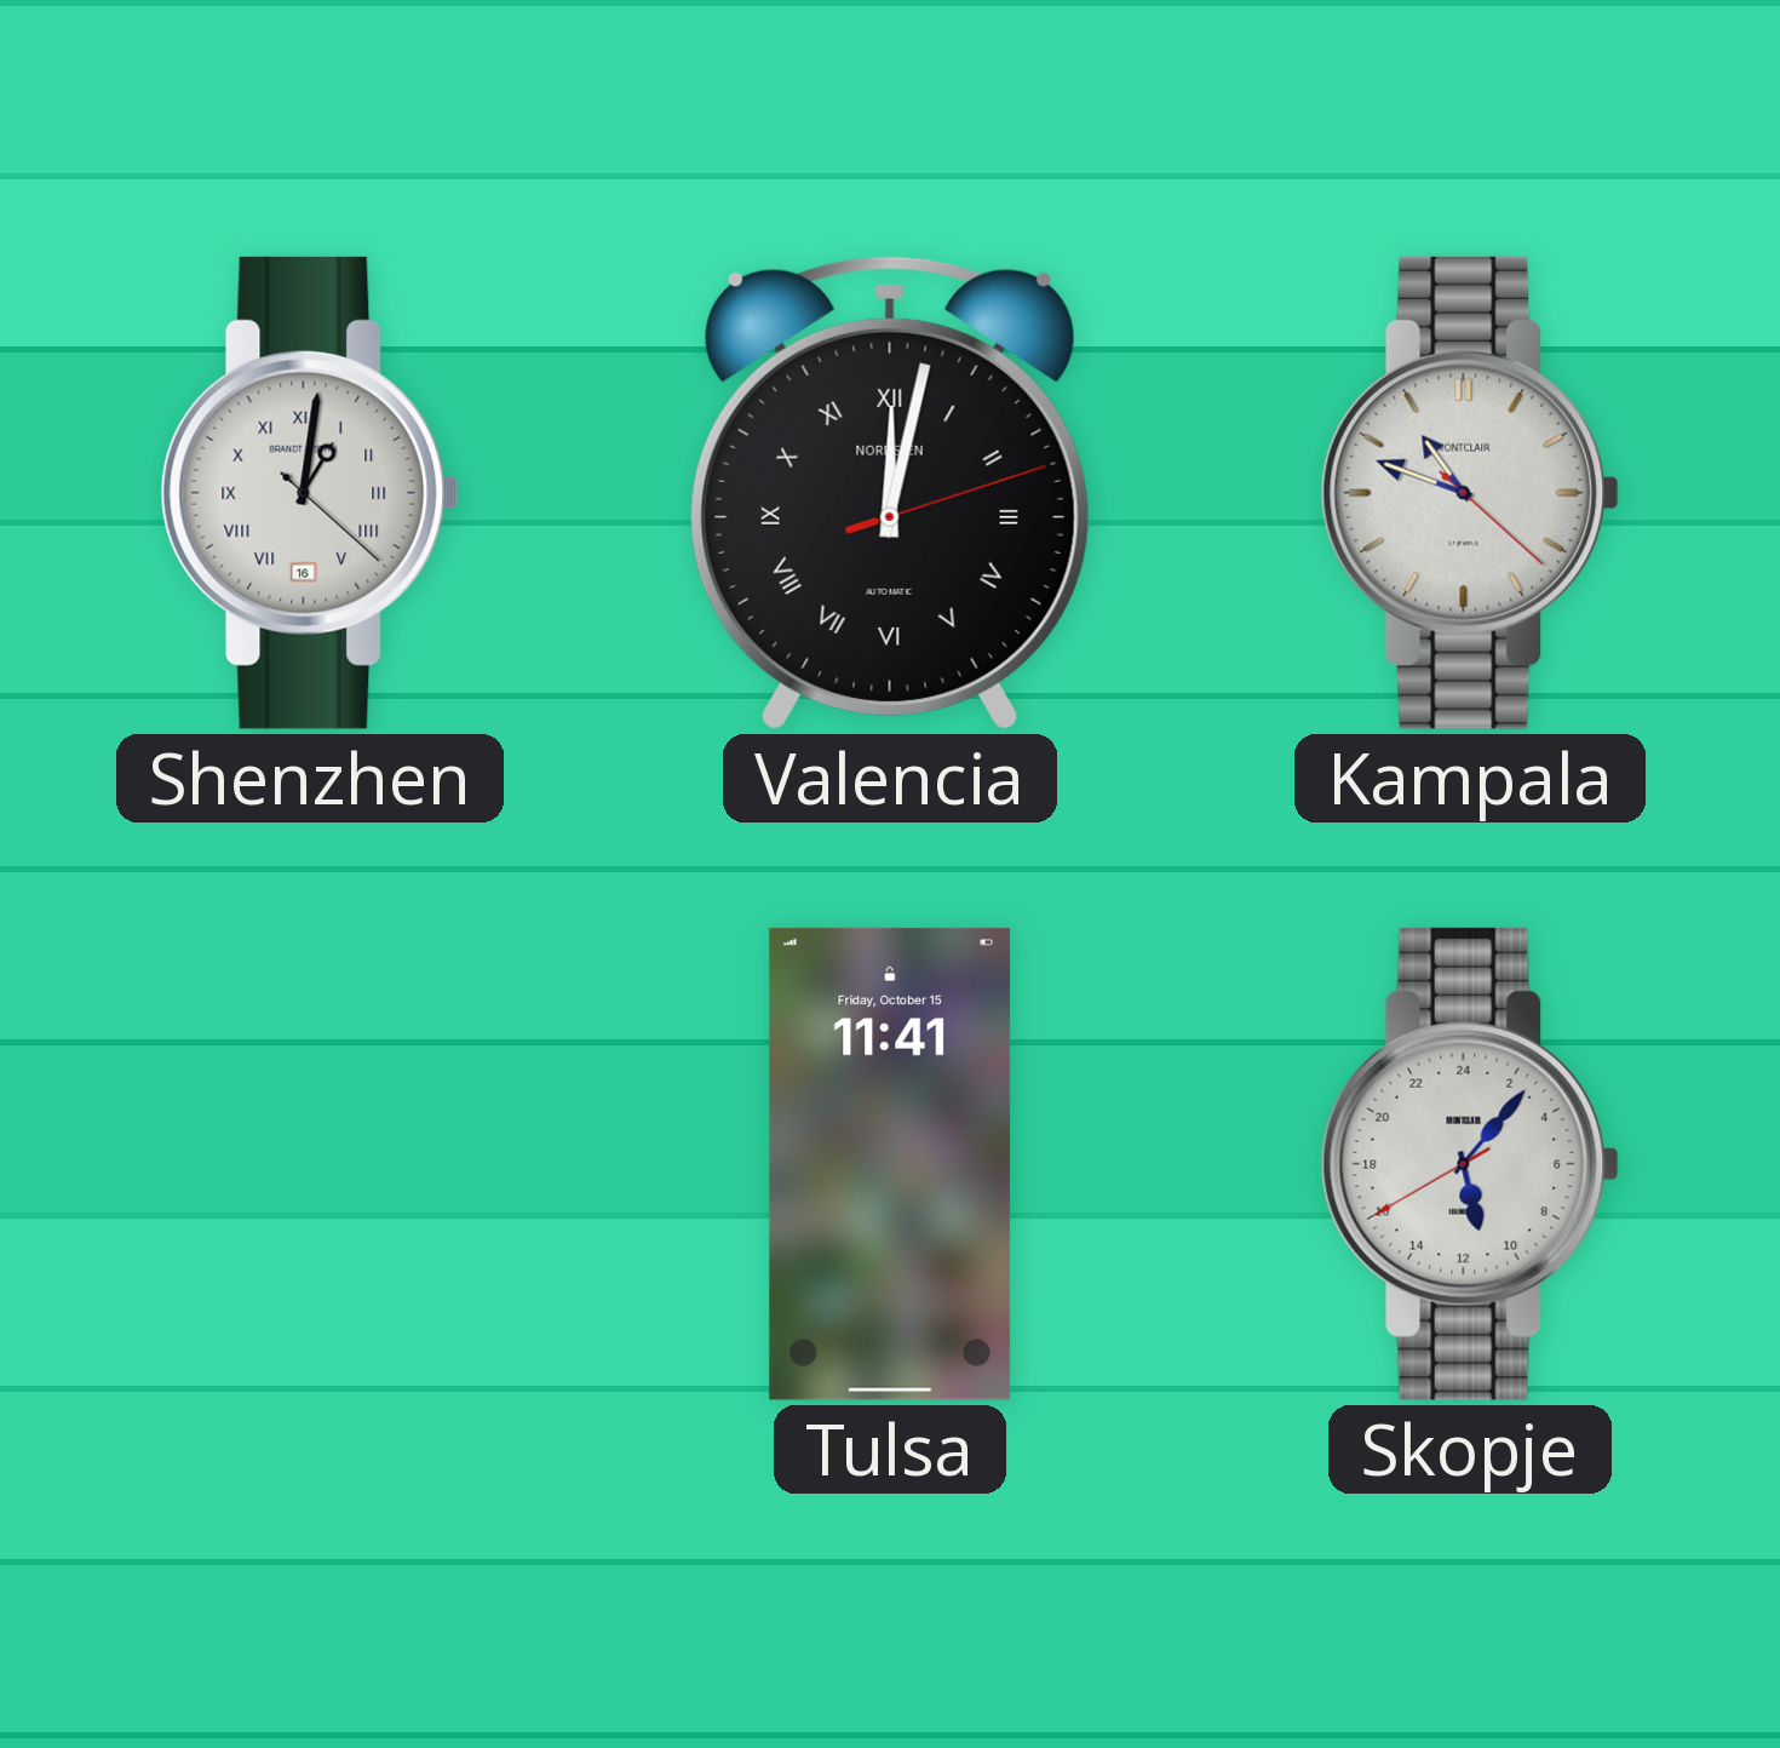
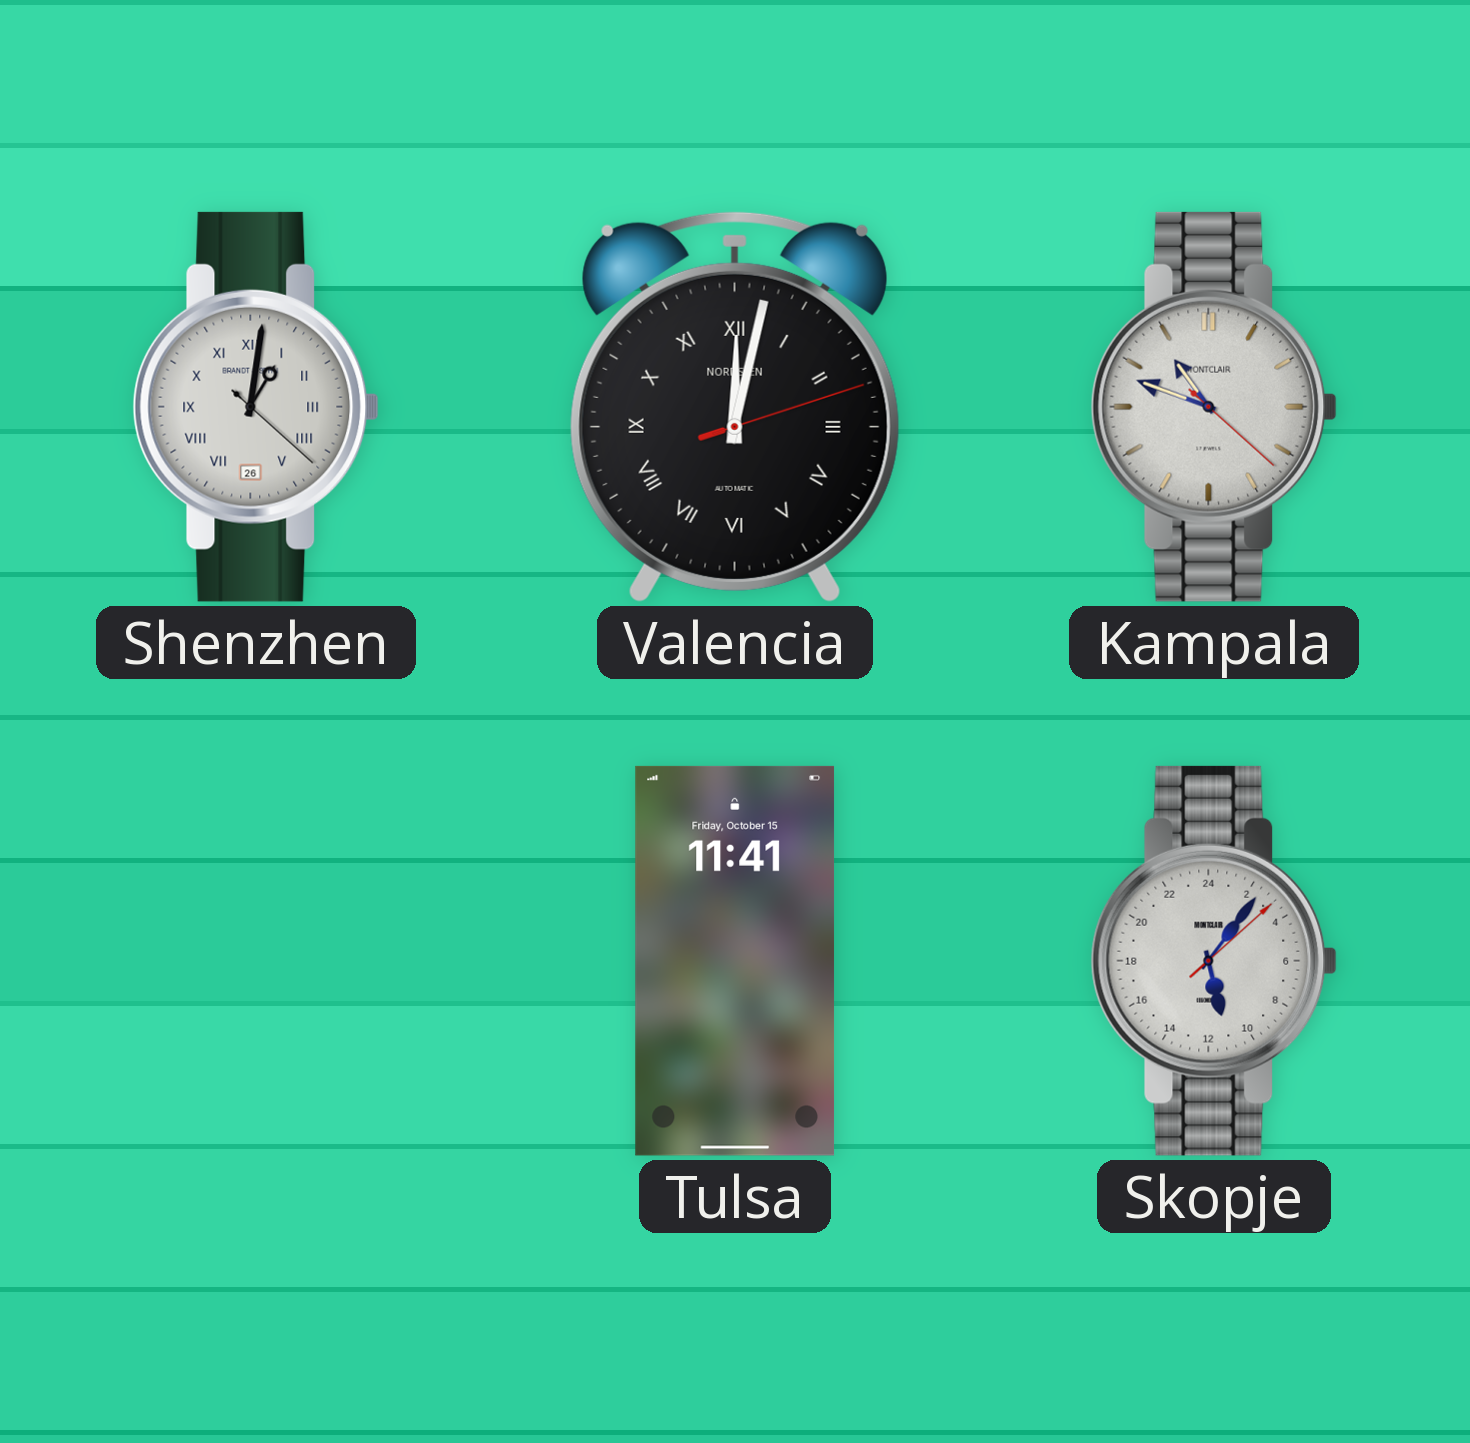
Shenzhen date: 16 -> 26 (256, 407)
Skopje: 11:06:40 -> 11:06:08 (1214, 961)
